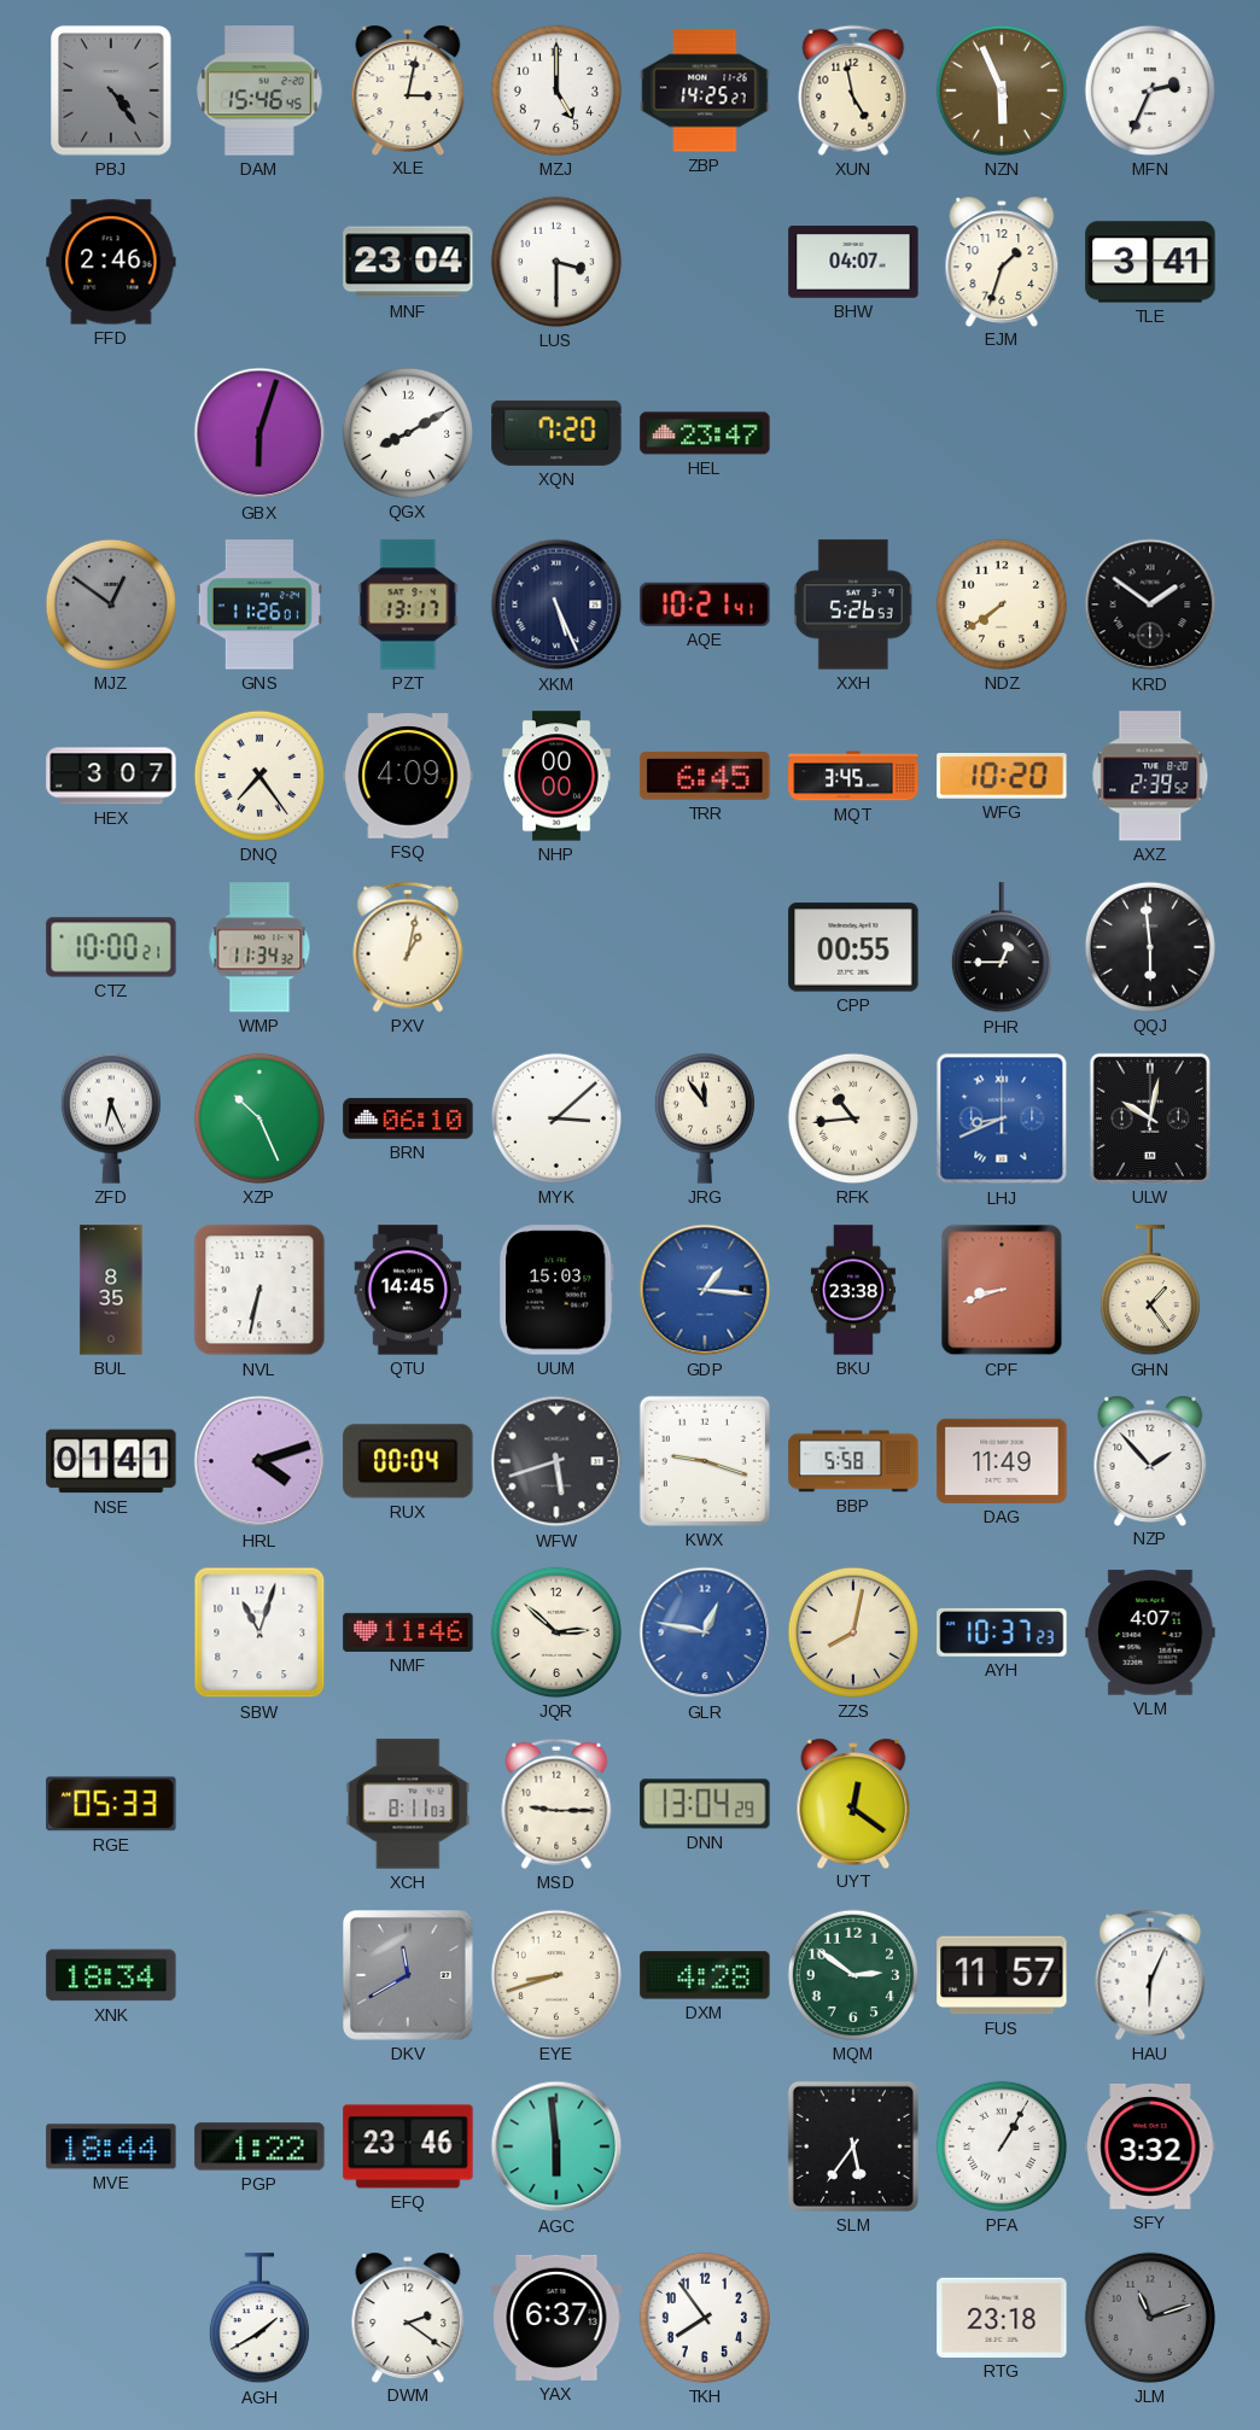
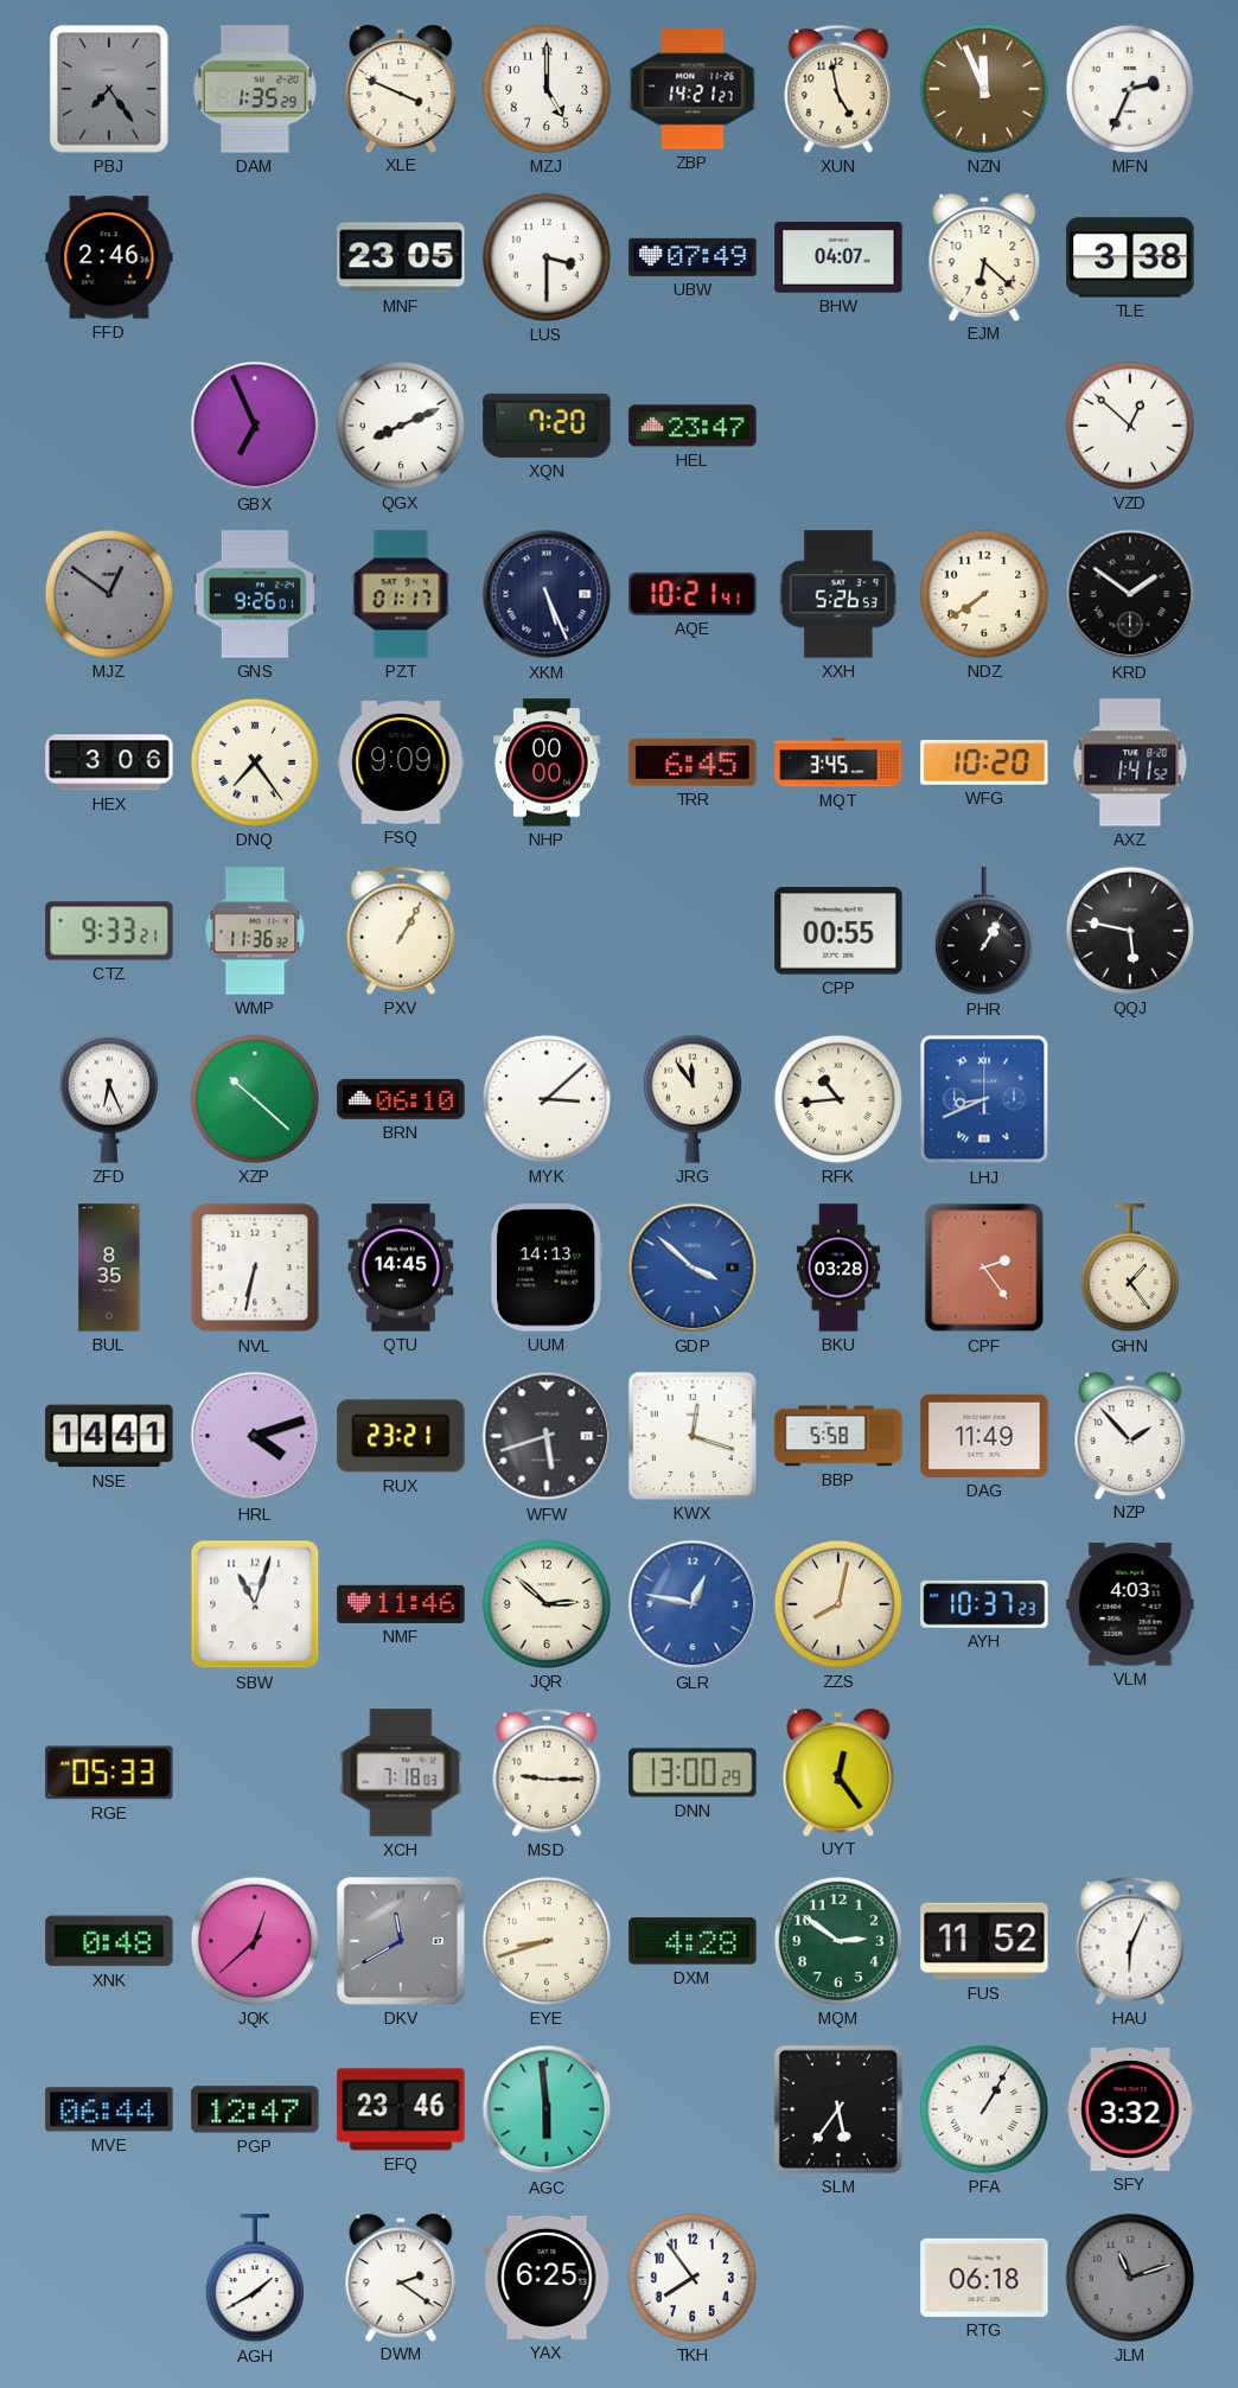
PBJ: 4:24 -> 7:24 (110, 89)
DAM: 15:46 -> 1:35 (255, 89)
XLE: 3:02 -> 3:49 (401, 88)
ZBP: 14:25 -> 14:21 (693, 89)
NZN: 5:56 -> 11:56 (984, 89)
MNF: 23:04 -> 23:05 (401, 257)
UBW: none -> 07:49 (693, 257)
EJM: 1:33 -> 6:22 (984, 256)
TLE: 3:41 -> 3:38 (1130, 257)
GBX: 6:03 -> 6:56 (255, 426)
QGX: 8:10 -> 8:11 (401, 426)
VZD: none -> 12:52 (1130, 426)
GNS: 11:26 -> 9:26 (255, 594)
PZT: 13:17 -> 01:17 (401, 594)
HEX: 3:07 -> 3:06 (109, 762)
FSQ: 4:09 -> 9:09 (401, 762)
AXZ: 2:39 -> 1:41 (1130, 762)
CTZ: 10:00 -> 9:33 (109, 931)
WMP: 11:34 -> 11:36 (255, 931)
PXV: 1:02 -> 1:05 (401, 931)
PHR: 12:45 -> 1:05 (984, 932)
QQJ: 5:59 -> 5:47 (1130, 931)
XZP: 10:26 -> 10:22 (255, 1099)
ULW: 10:02 -> none (1150, 1118)
UUM: 15:03 -> 14:13 (547, 1268)
GDP: 1:16 -> 3:52 (693, 1268)
BKU: 23:38 -> 03:28 (838, 1268)
CPF: 8:42 -> 2:24 (984, 1268)
NSE: 01:41 -> 14:41 (109, 1436)
RUX: 00:04 -> 23:21 (401, 1436)
KWX: 9:18 -> 12:18 (693, 1436)
VLM: 4:07 -> 4:03 (1130, 1604)
XCH: 8:11 -> 7:18 (401, 1773)
DNN: 13:04 -> 13:00 (693, 1773)
UYT: 12:21 -> 12:24 (838, 1771)
XNK: 18:34 -> 0:48 (109, 1941)
JQK: none -> 12:38 (255, 1941)
FUS: 11:57 -> 11:52 (984, 1941)
MVE: 18:44 -> 06:44 (109, 2109)
PGP: 1:22 -> 12:47 (255, 2109)
YAX: 6:37 -> 6:25 (547, 2278)
RTG: 23:18 -> 06:18 (984, 2278)
